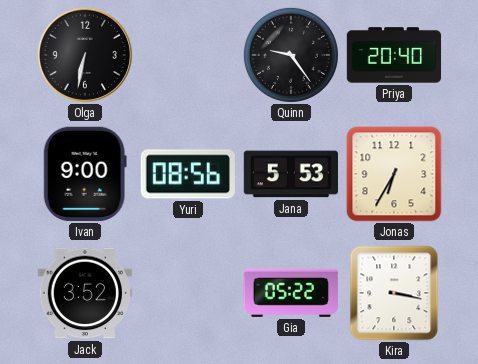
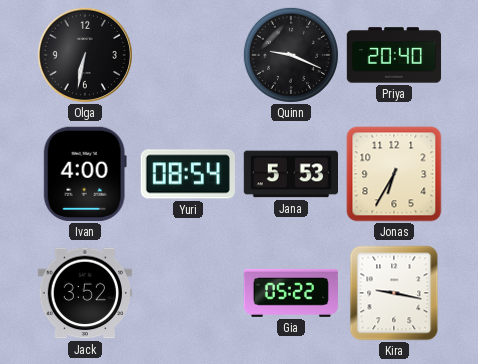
Quinn: 9:24 -> 9:19 (291, 55)
Ivan: 9:00 -> 4:00 (85, 174)
Yuri: 08:56 -> 08:54 (188, 174)
Kira: 3:17 -> 9:17 (394, 293)
